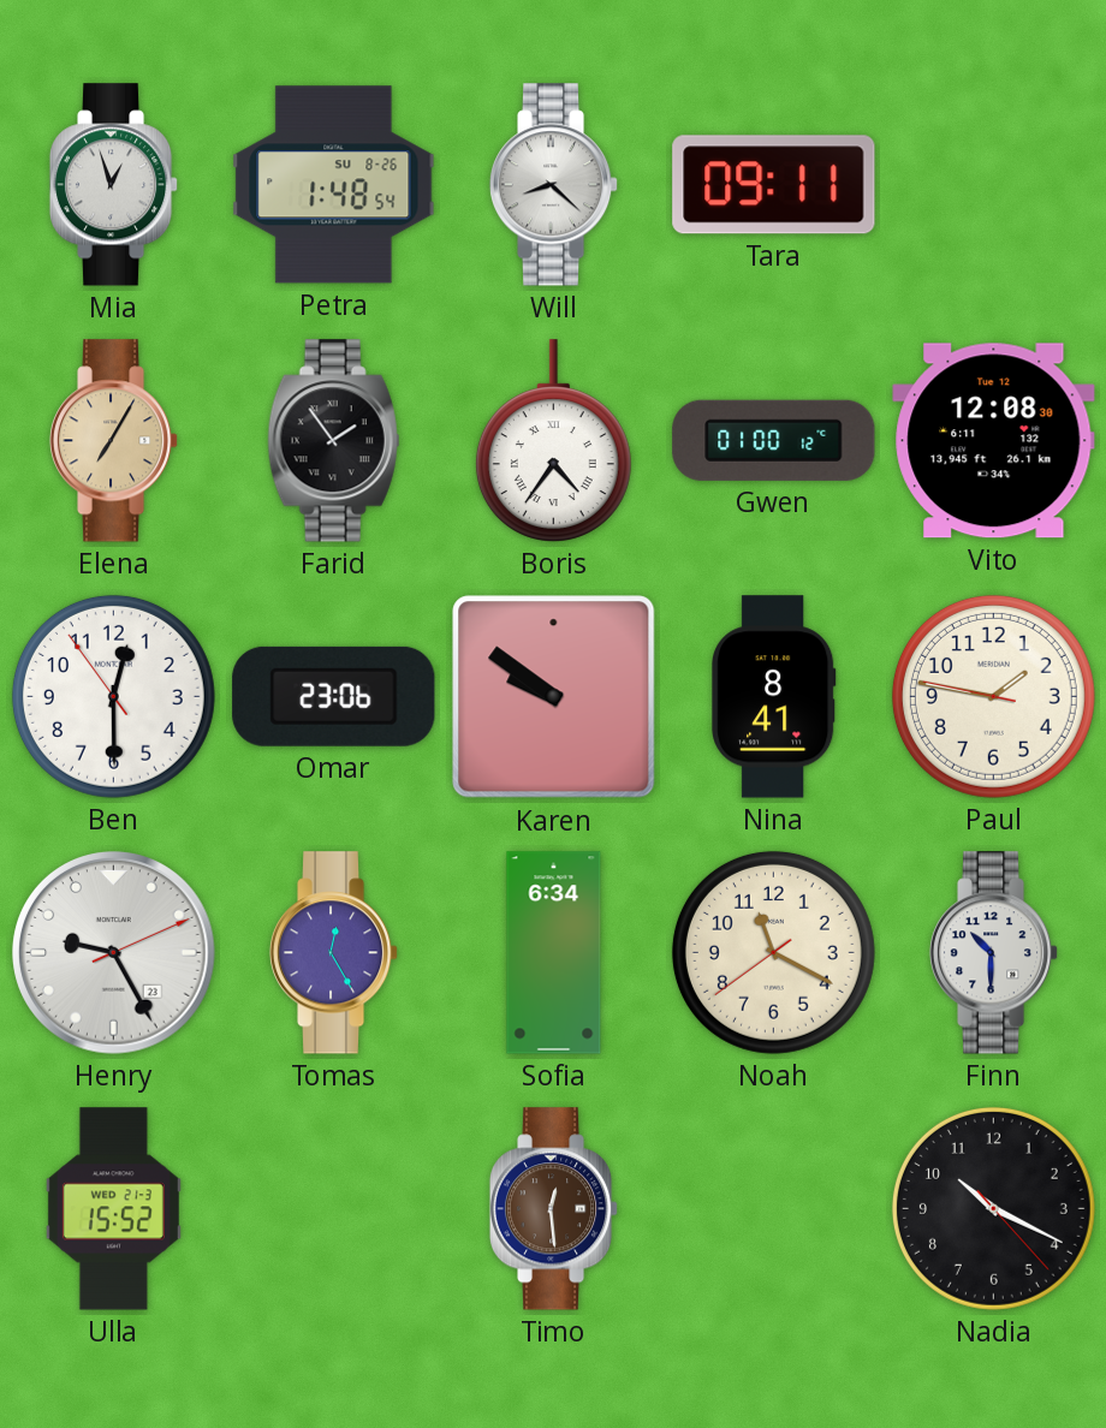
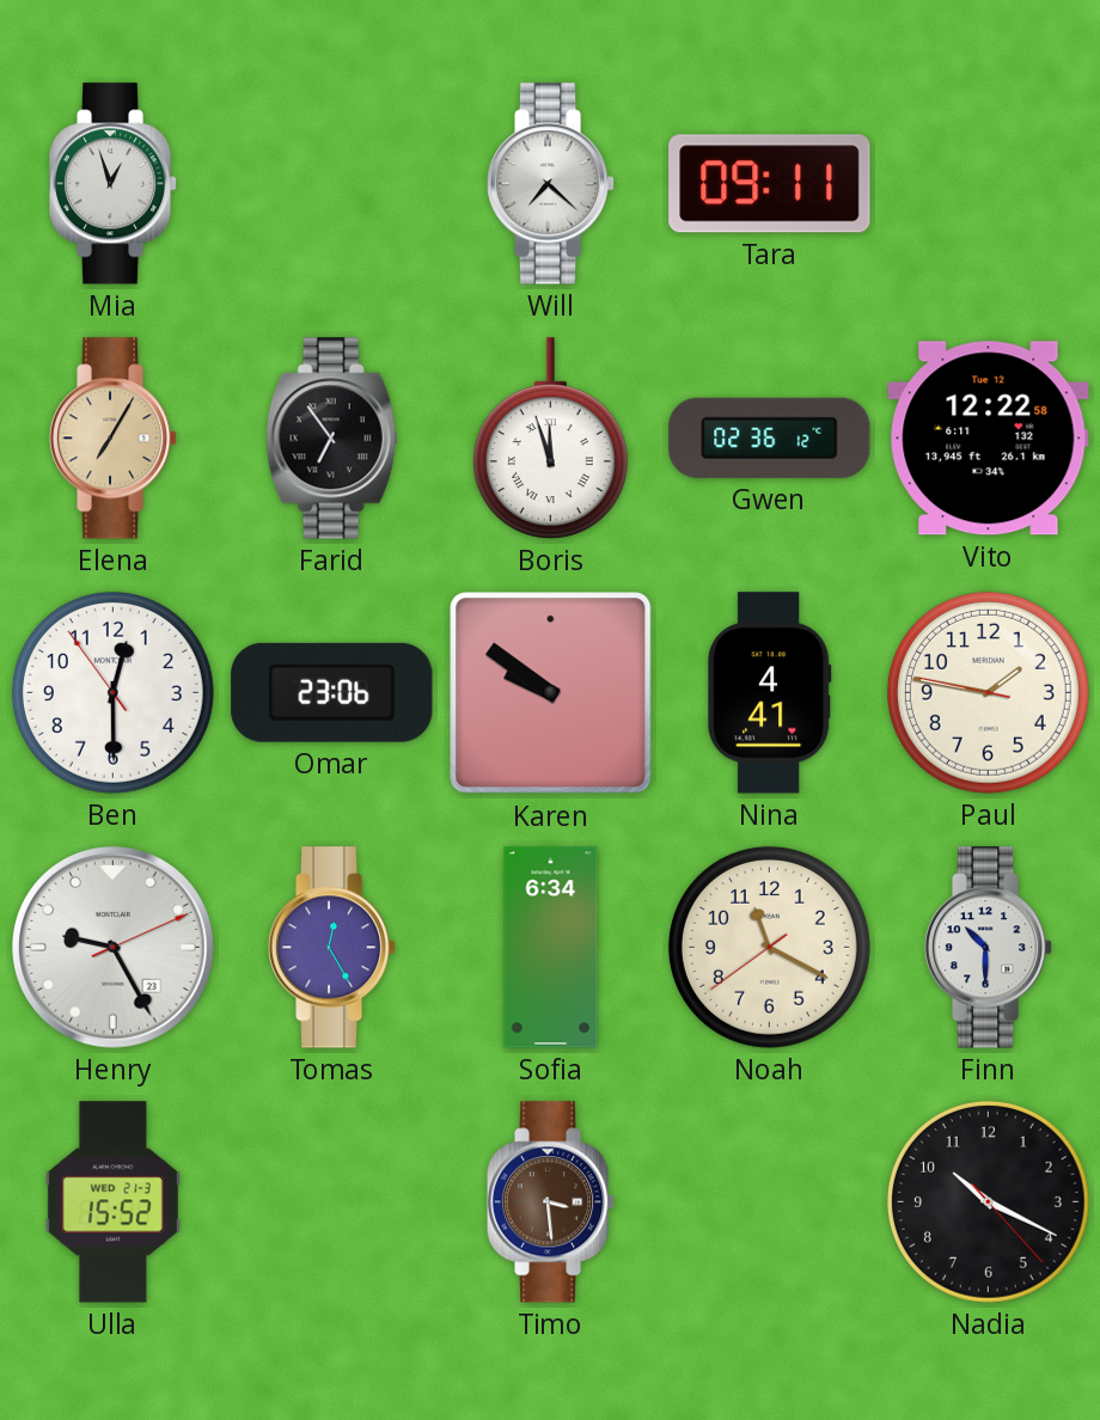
Petra: 1:48 -> none (334, 185)
Will: 8:22 -> 7:22 (551, 184)
Farid: 1:54 -> 6:54 (332, 439)
Boris: 4:36 -> 11:57 (550, 439)
Gwen: 01:00 -> 02:36 (770, 437)
Vito: 12:08 -> 12:22 (989, 439)
Nina: 8:41 -> 4:41 (770, 693)
Timo: 12:29 -> 3:29 (551, 1202)
